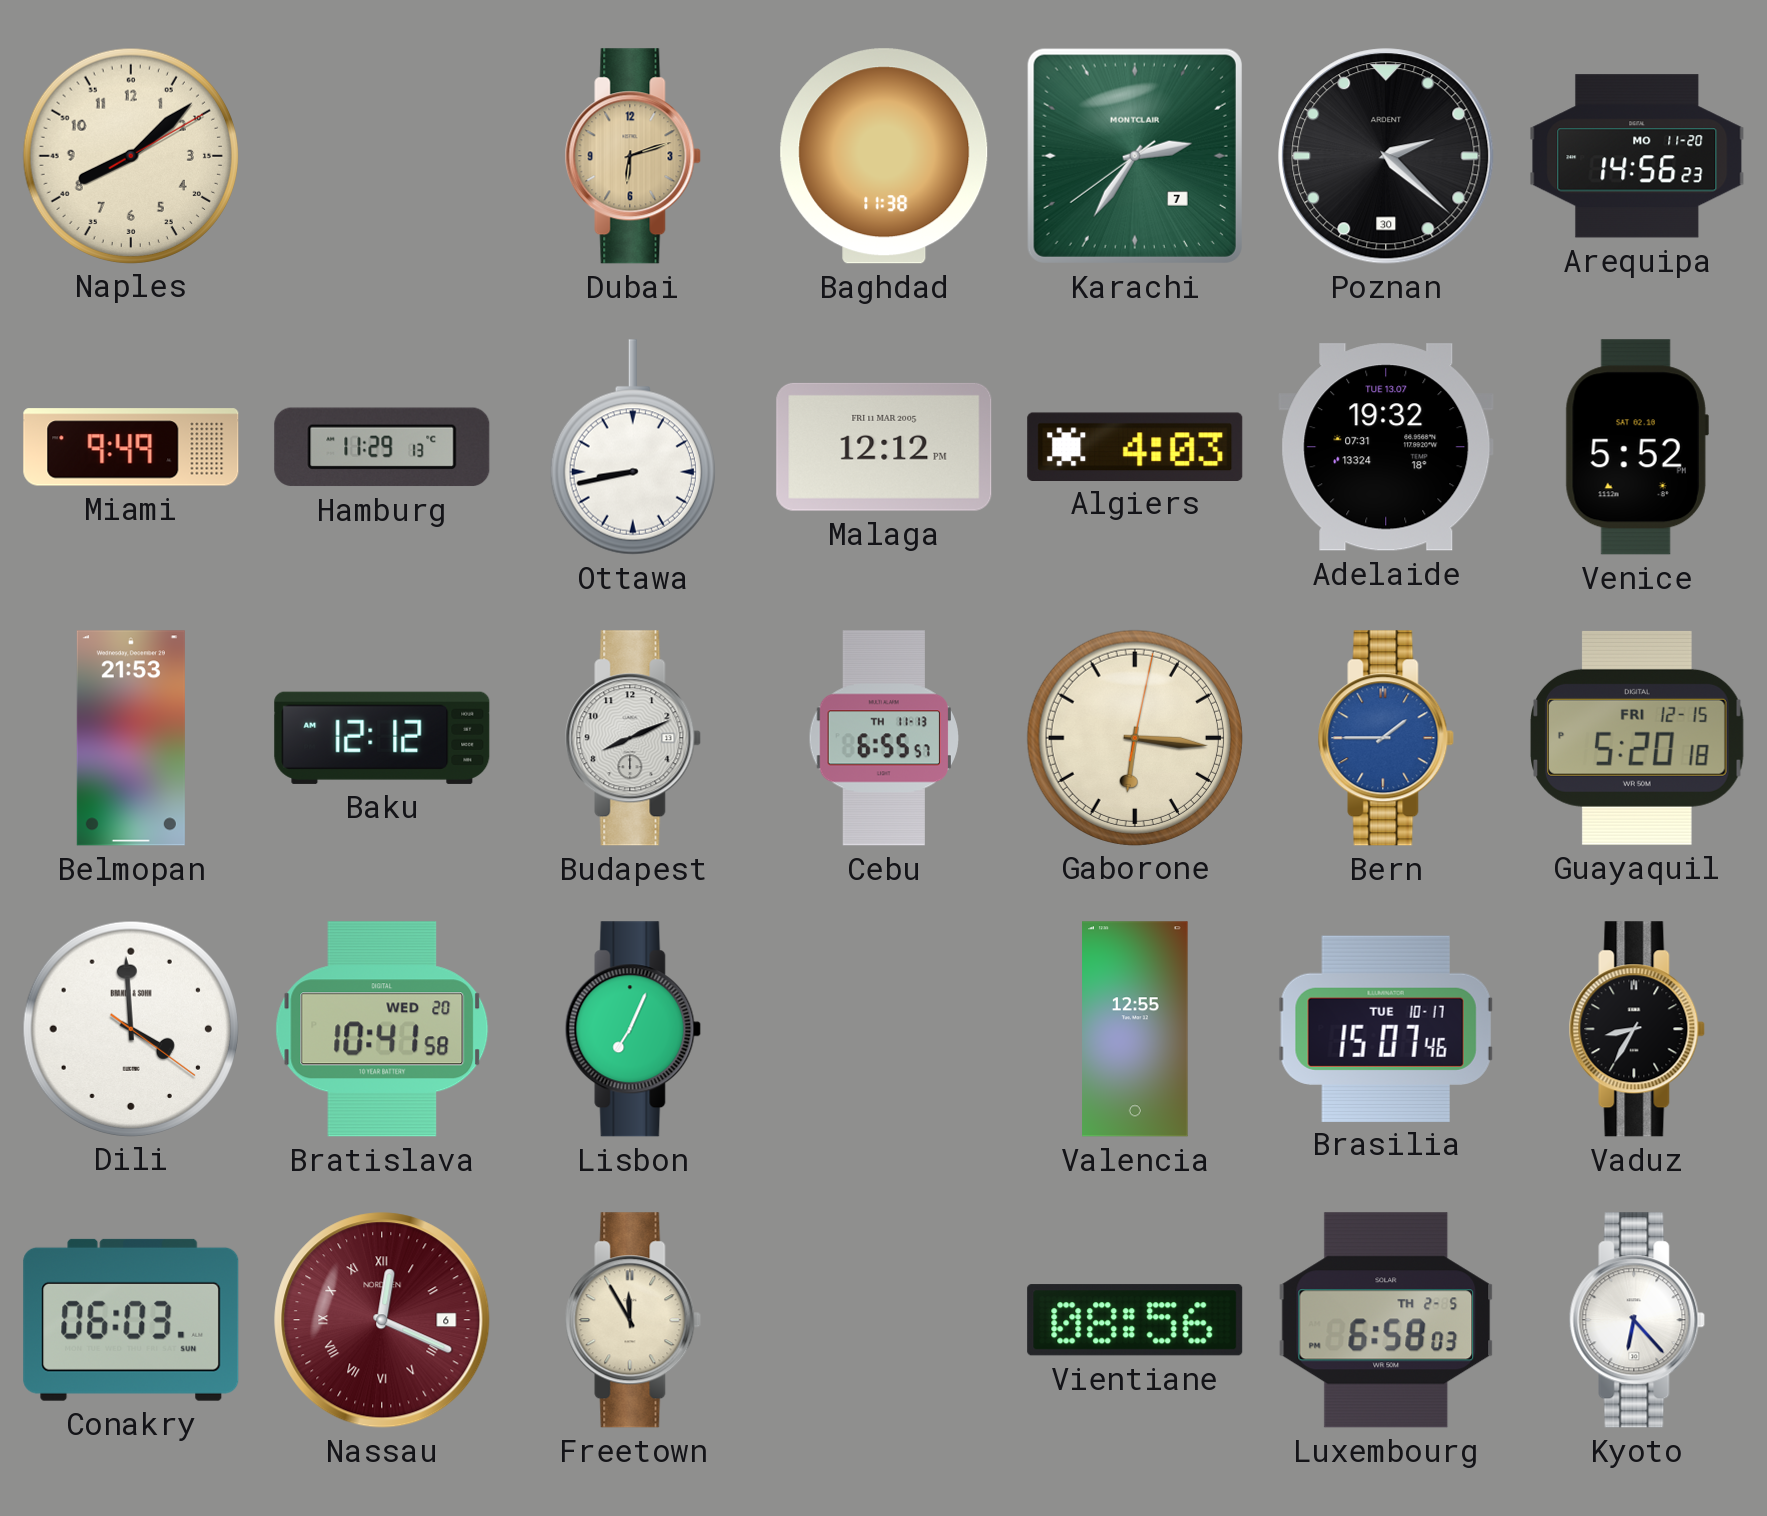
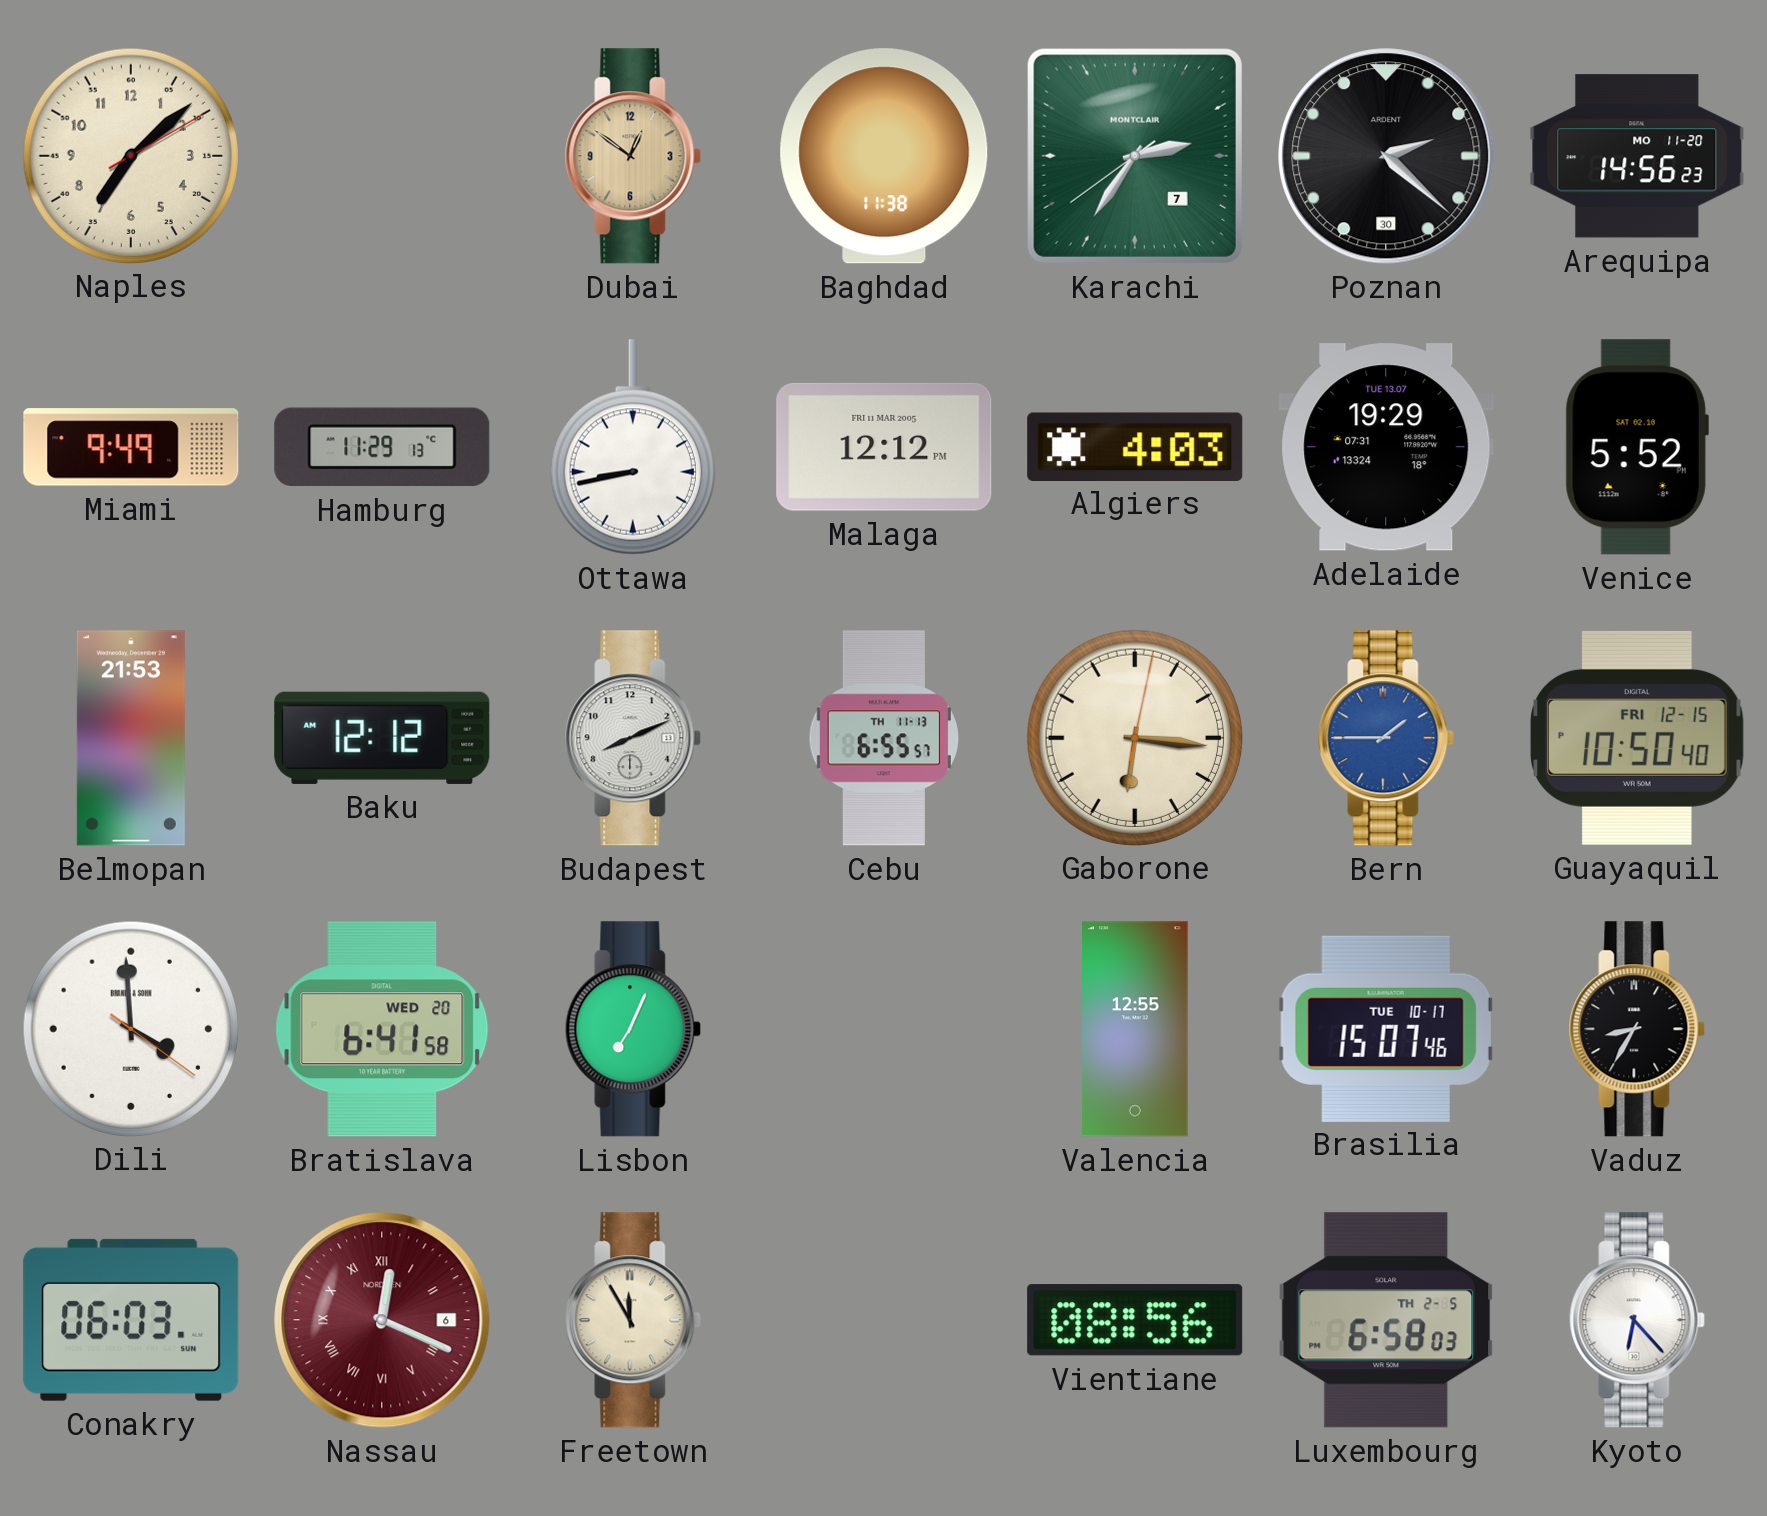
Naples: 8:08 -> 7:08 (130, 155)
Dubai: 6:12 -> 12:51 (633, 156)
Adelaide: 19:32 -> 19:29 (1386, 447)
Guayaquil: 5:20 -> 10:50 (1638, 738)
Bratislava: 10:41 -> 6:41 (382, 1029)
